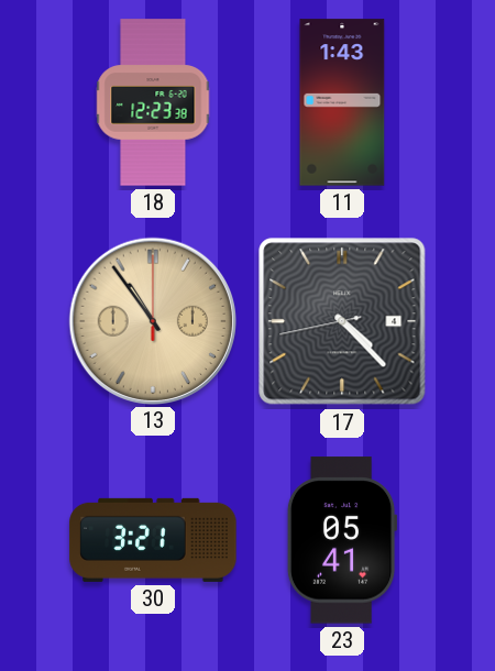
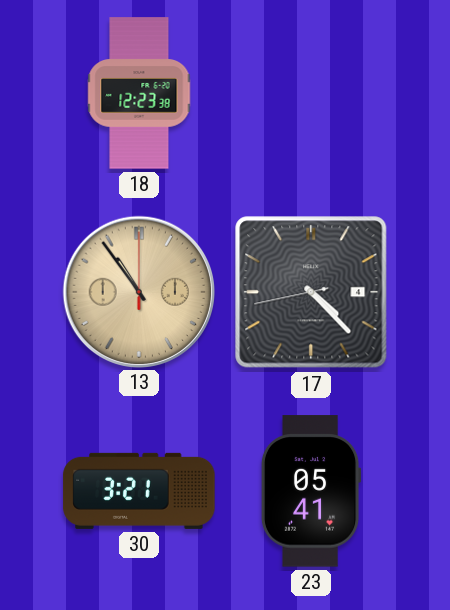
11: 1:43 -> none (342, 102)
